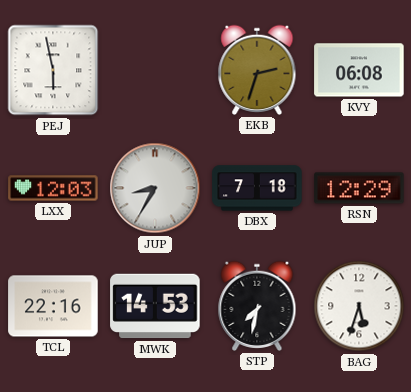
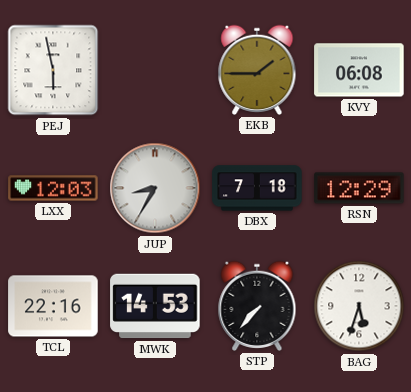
EKB: 2:33 -> 1:45 (257, 70)
STP: 7:32 -> 7:37 (257, 306)
